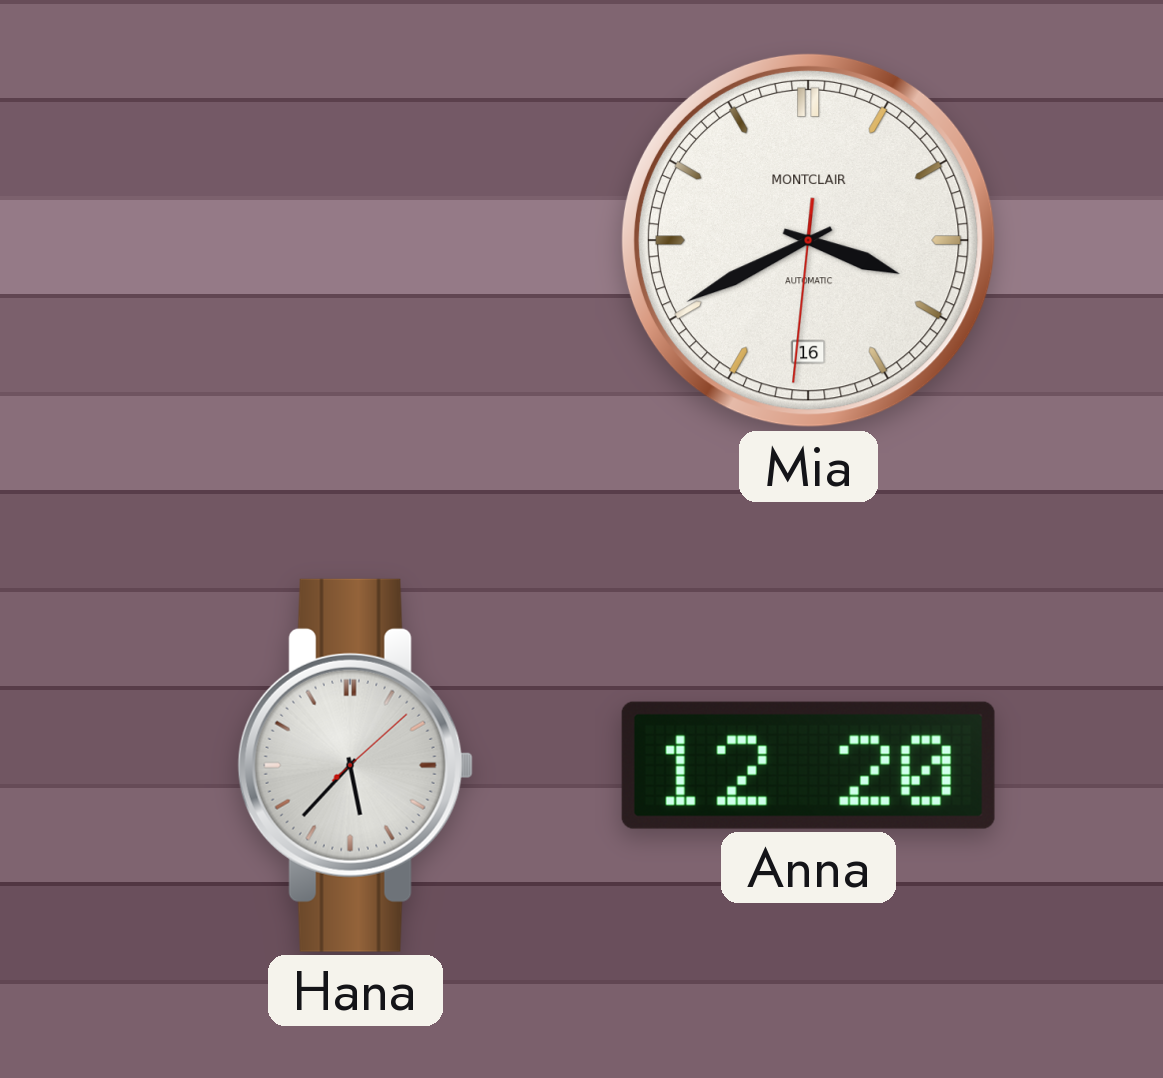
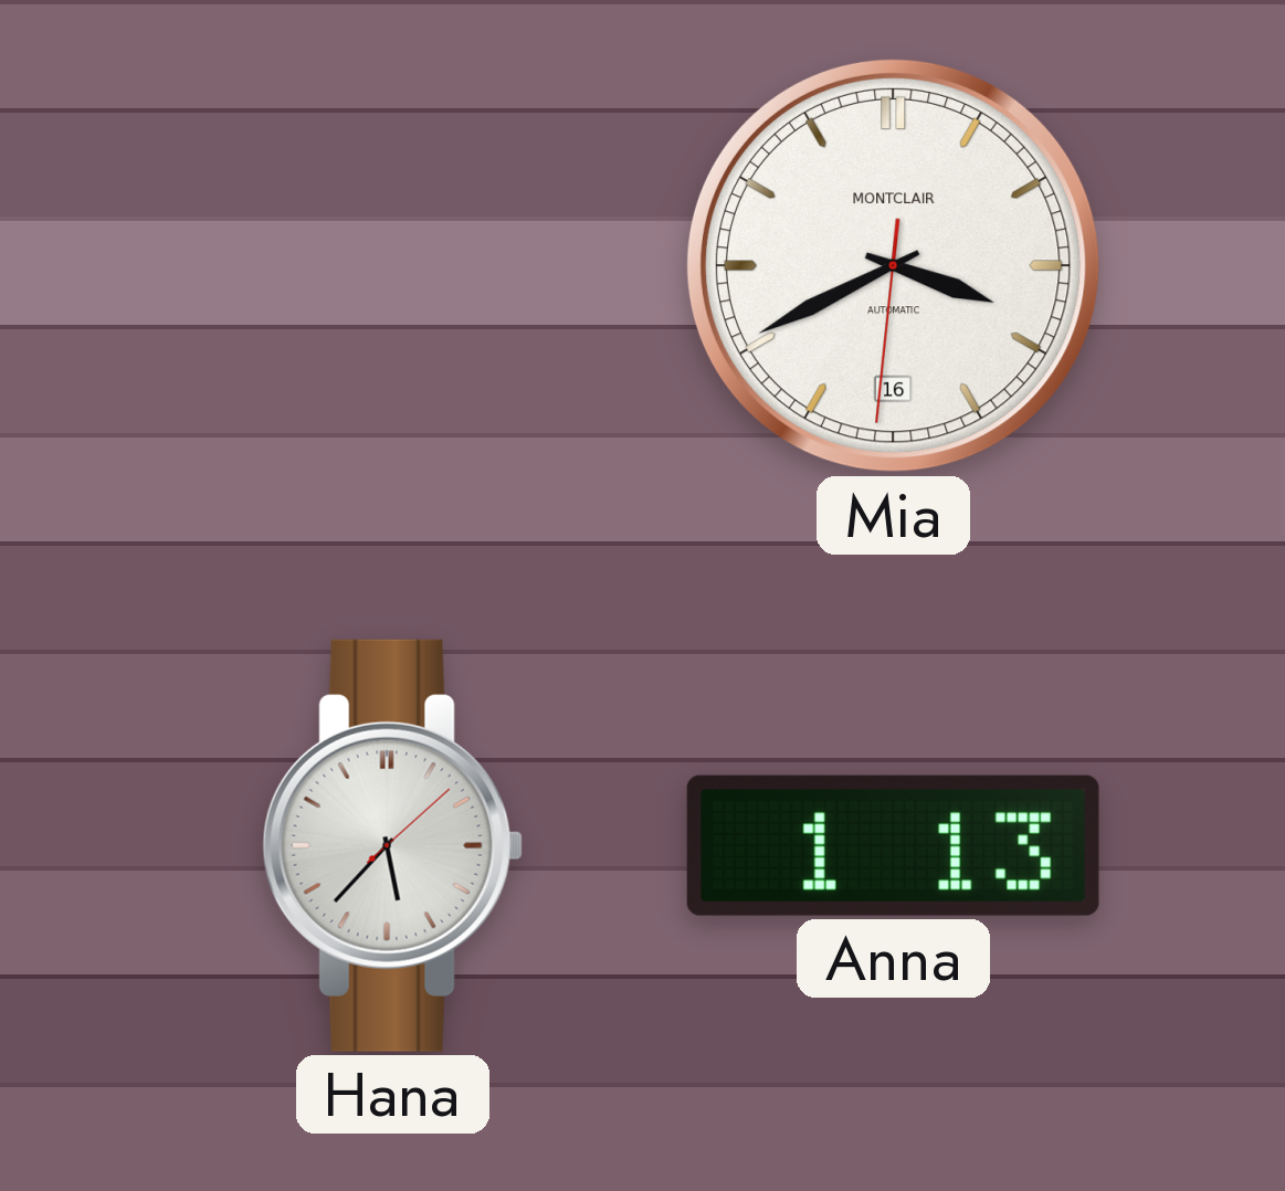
Anna: 12:20 -> 1:13 (893, 845)
